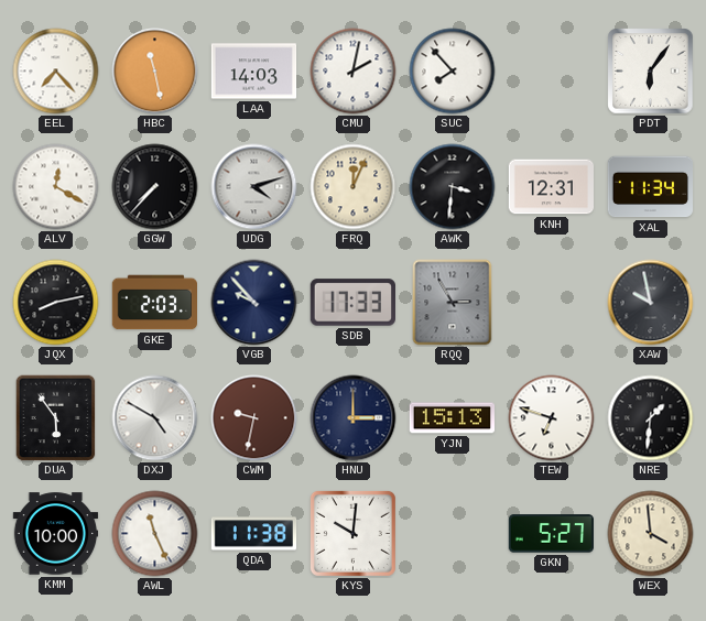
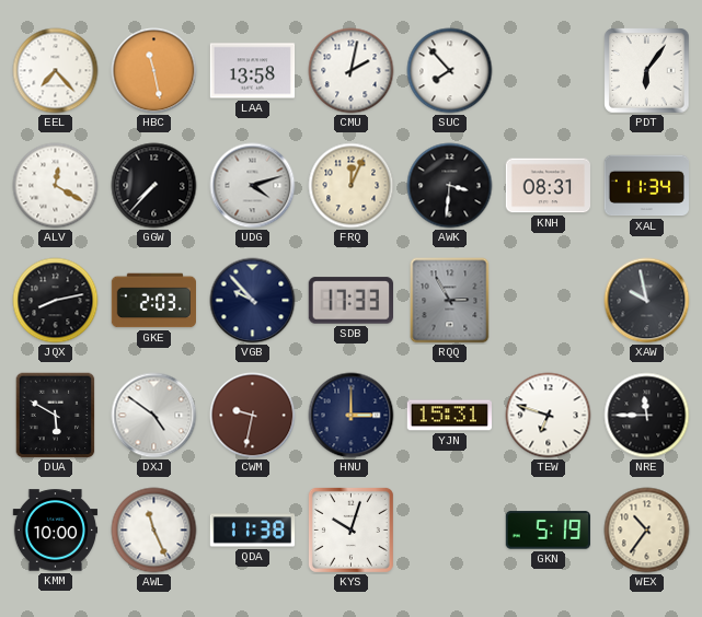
LAA: 14:03 -> 13:58 (253, 71)
KNH: 12:31 -> 08:31 (549, 186)
DUA: 5:54 -> 5:50 (56, 416)
DXJ: 4:50 -> 4:51 (154, 416)
YJN: 15:13 -> 15:31 (449, 416)
NRE: 1:31 -> 11:45 (647, 416)
KYS: 10:01 -> 10:03 (350, 529)
GKN: 5:27 -> 5:19 (548, 531)
WEX: 3:59 -> 10:36 (647, 531)
